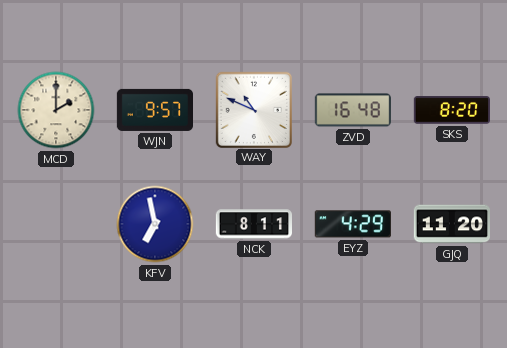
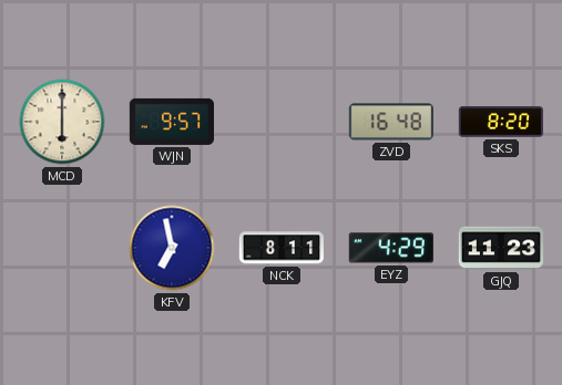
MCD: 2:00 -> 6:00 (62, 122)
WAY: 10:49 -> none (253, 109)
GJQ: 11:20 -> 11:23 (500, 248)
